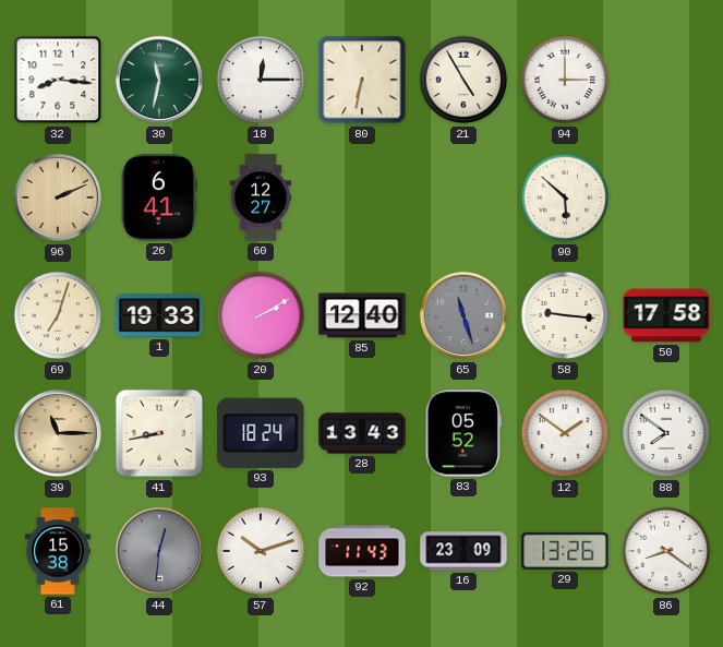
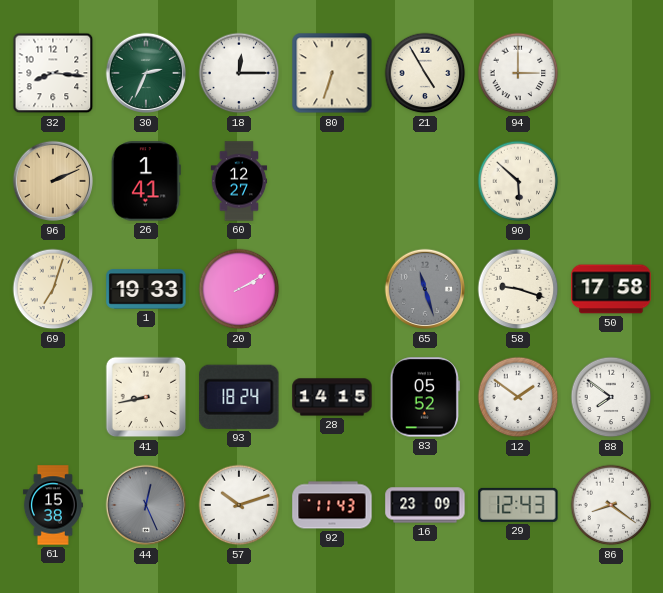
30: 11:32 -> 2:34 (146, 73)
80: 6:32 -> 6:33 (332, 73)
26: 6:41 -> 1:41 (146, 181)
85: 12:40 -> none (362, 315)
58: 9:16 -> 9:18 (518, 289)
39: 11:15 -> none (58, 433)
28: 13:43 -> 14:15 (332, 397)
44: 12:31 -> 12:26 (146, 505)
29: 13:26 -> 12:43 (518, 505)
